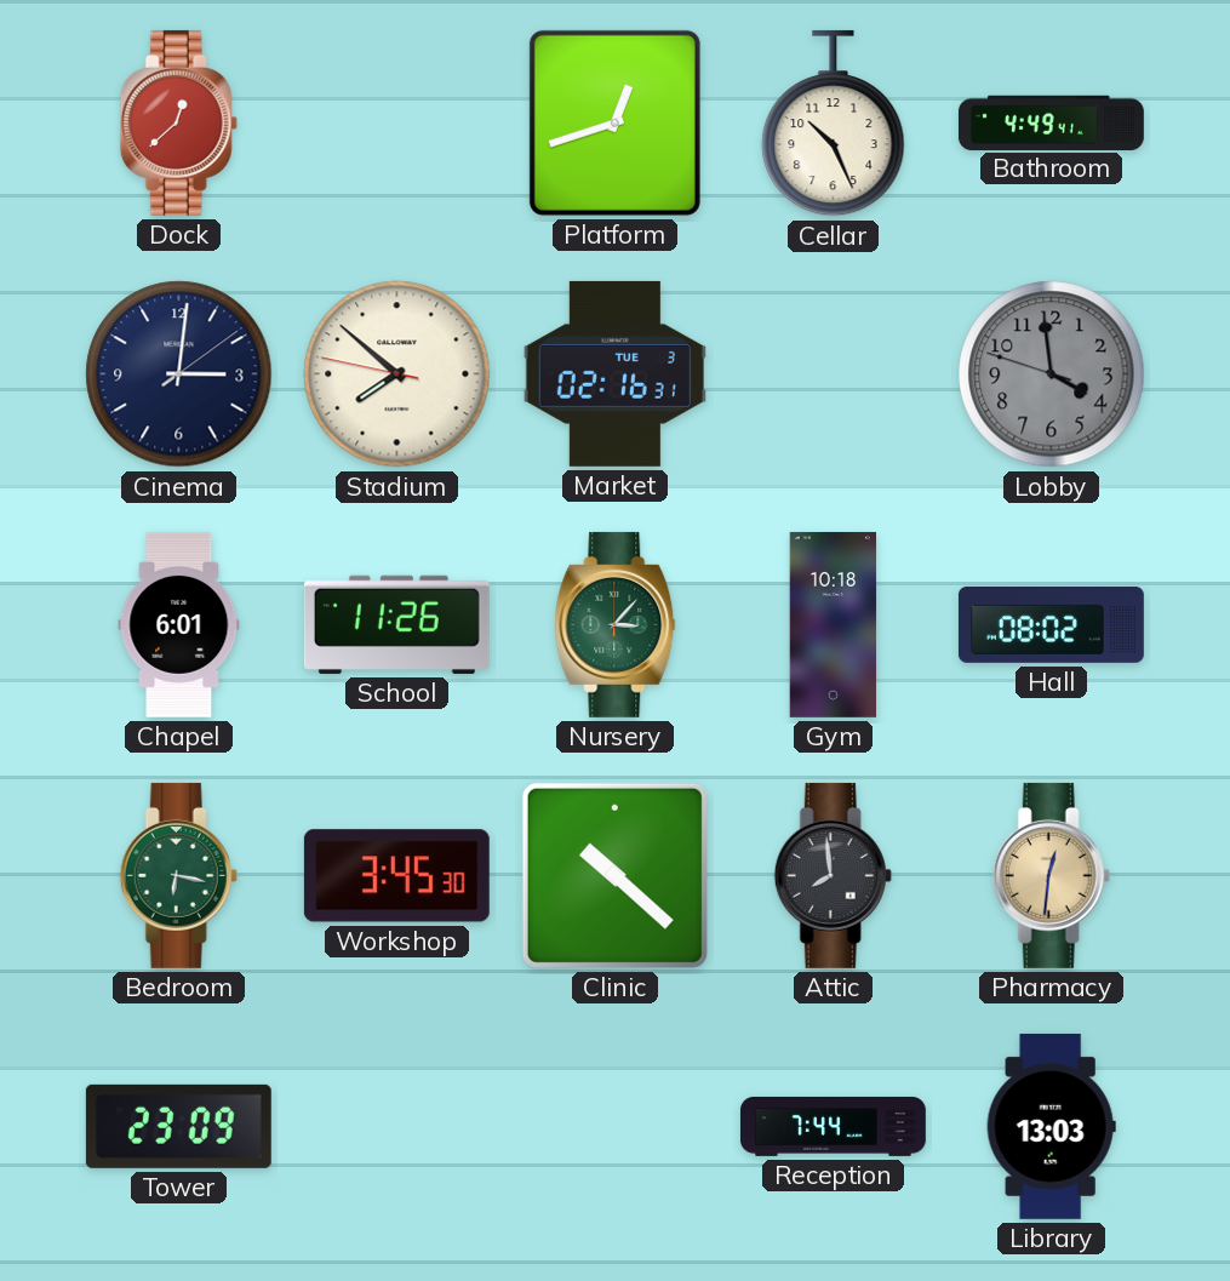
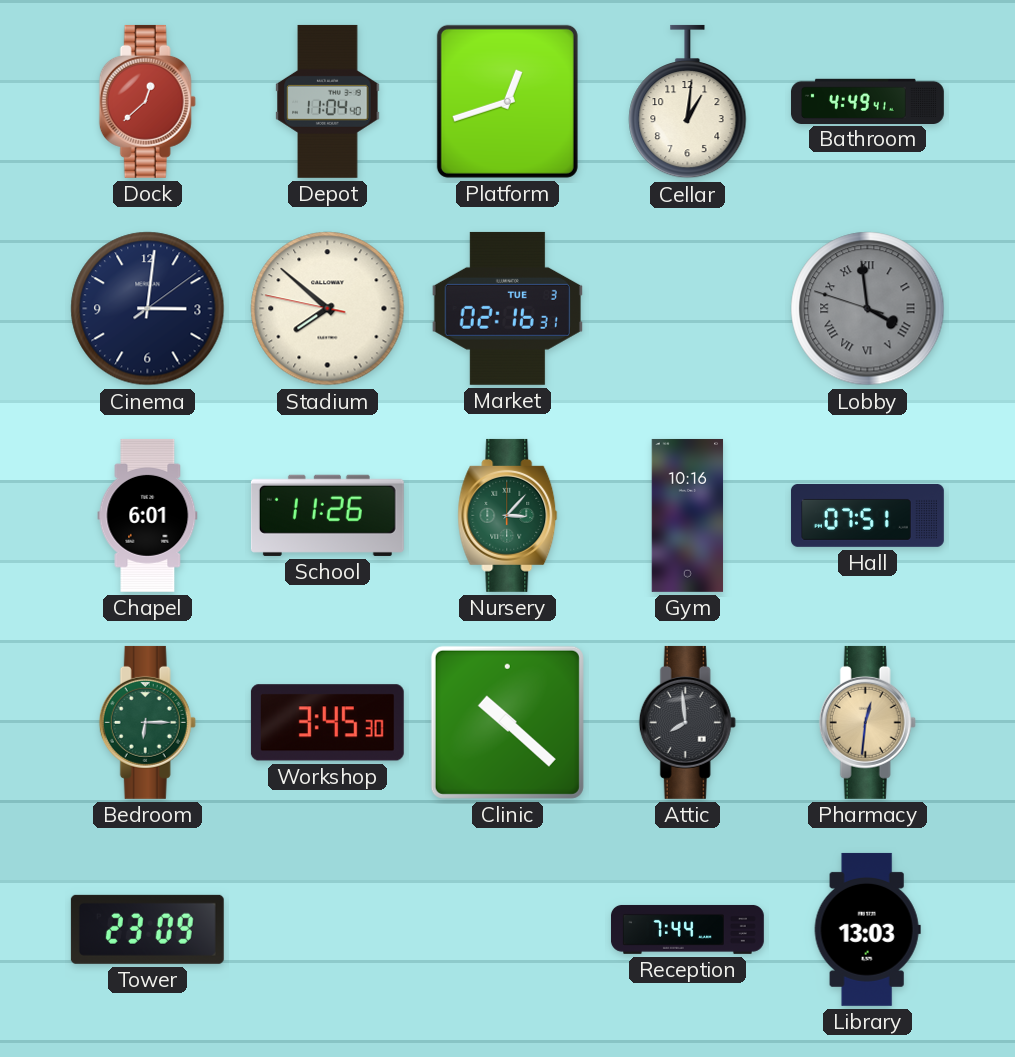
Depot: none -> 11:04 (328, 101)
Cellar: 10:26 -> 1:01 (688, 102)
Lobby numerals: Arabic -> Roman (868, 309)
Gym: 10:18 -> 10:16 (688, 515)
Hall: 08:02 -> 07:51 (867, 515)
Bedroom: 6:17 -> 6:15 (147, 722)
